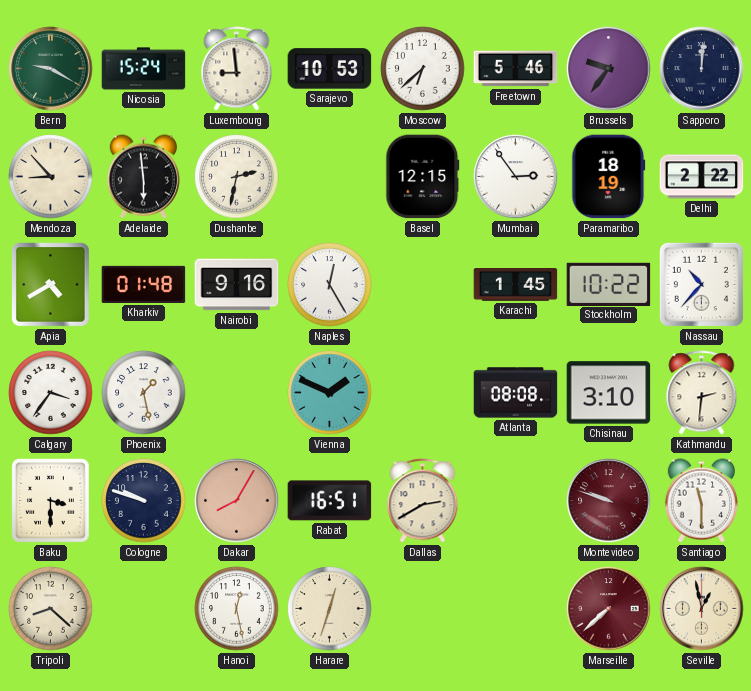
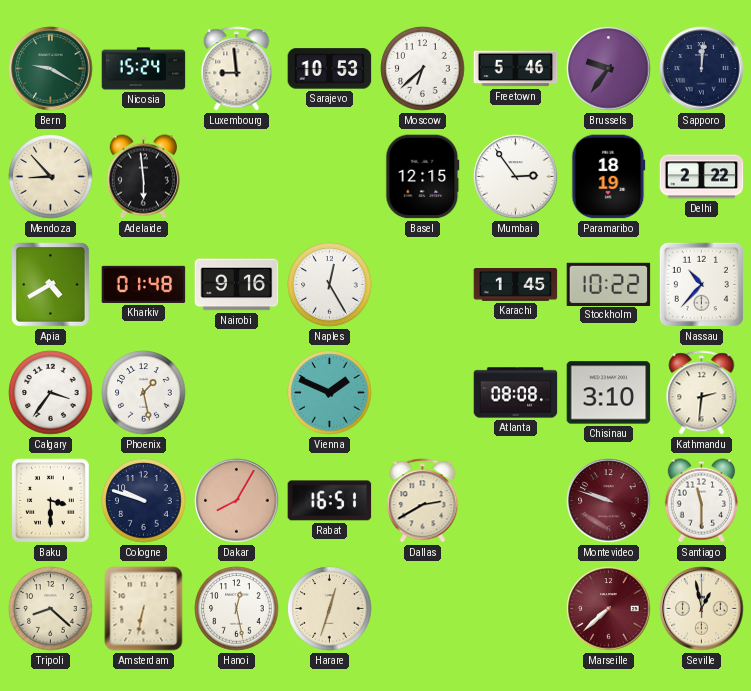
Dushanbe: 2:32 -> none (237, 177)
Amsterdam: none -> 6:32 (144, 609)
